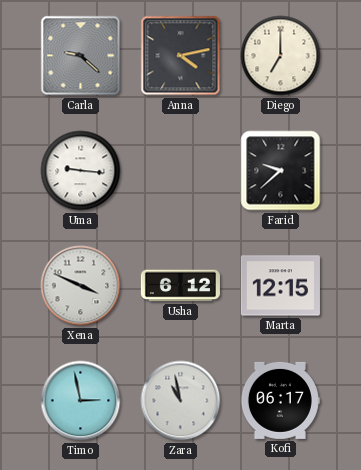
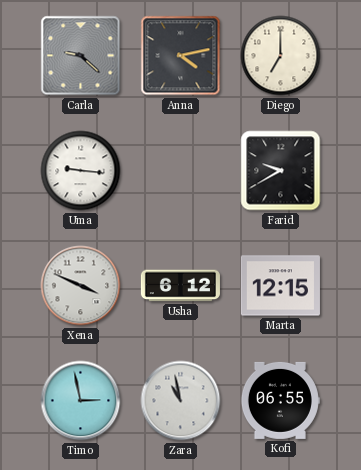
Farid: 9:38 -> 9:40 (281, 171)
Kofi: 06:17 -> 06:55 (280, 400)
